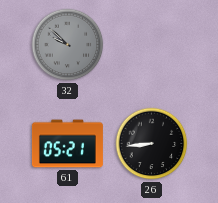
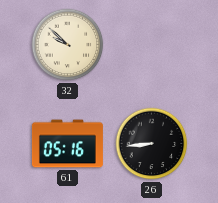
32 dial: grey -> cream (68, 45)
61: 05:21 -> 05:16 (67, 144)
